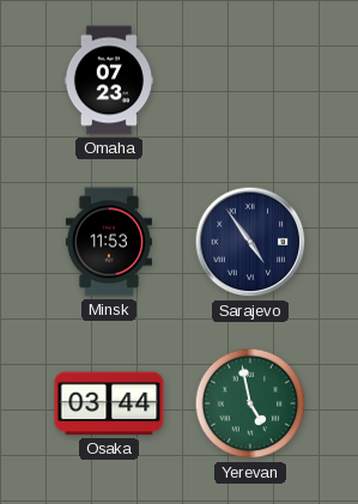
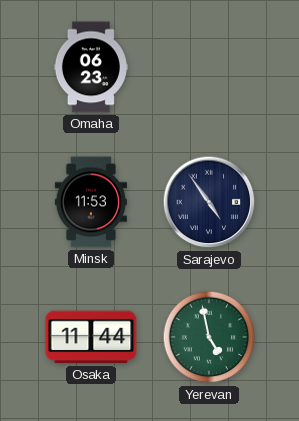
Omaha: 07:23 -> 06:23 (91, 67)
Osaka: 03:44 -> 11:44 (91, 337)
